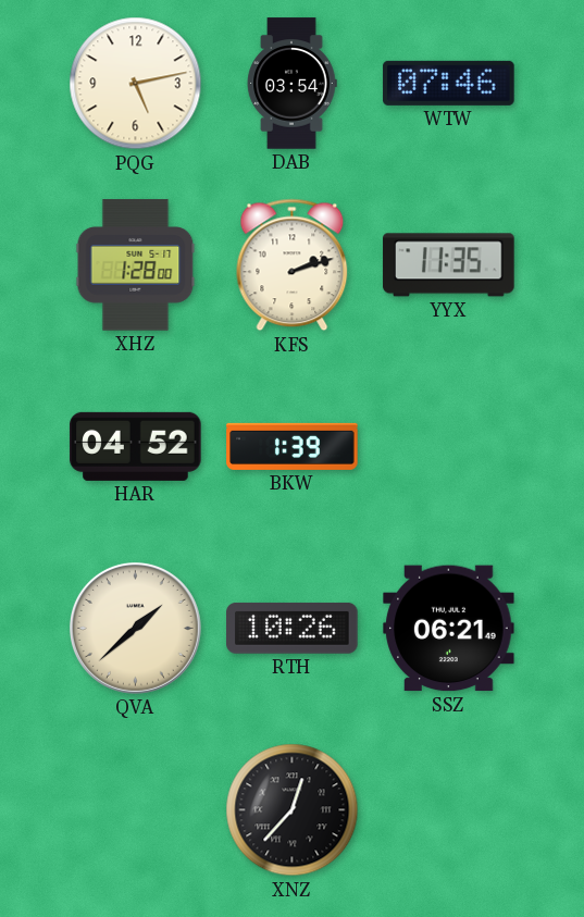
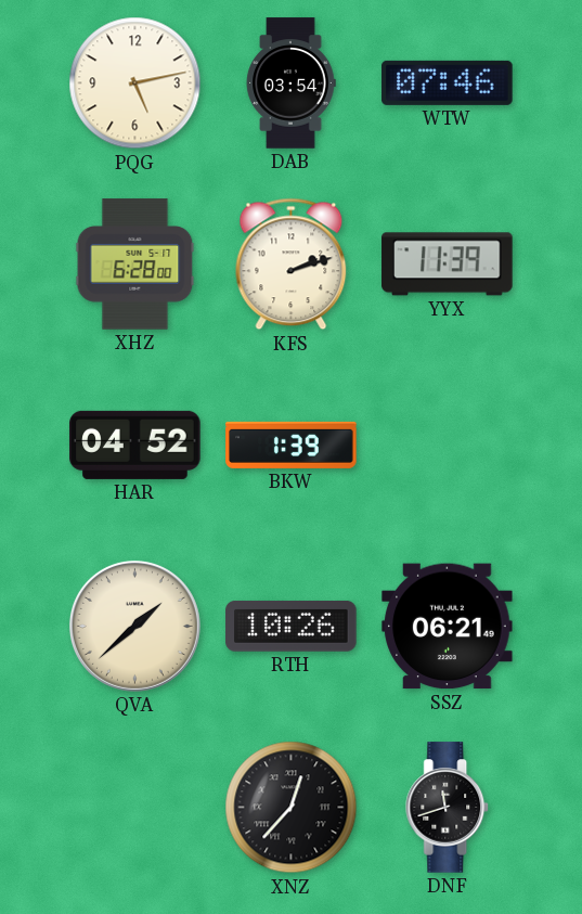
XHZ: 1:28 -> 6:28 (135, 265)
YYX: 11:35 -> 11:39 (448, 265)
DNF: none -> 11:42 (448, 808)
